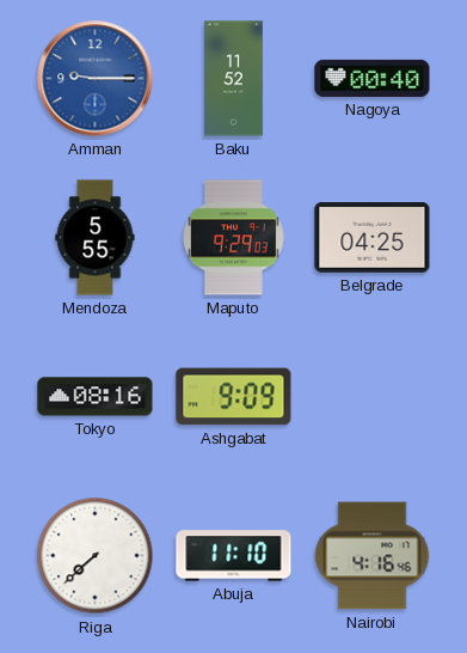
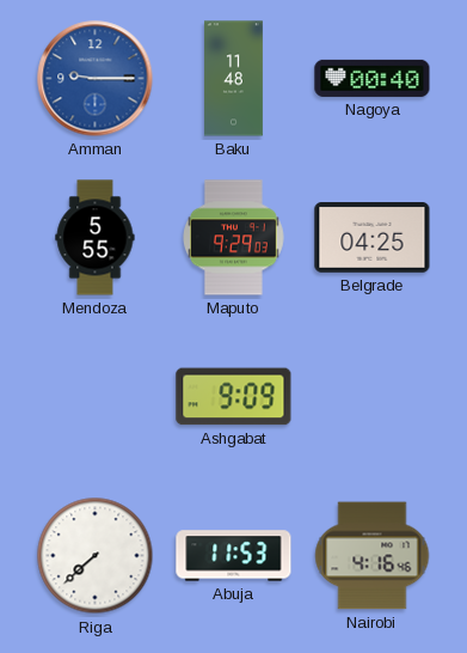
Baku: 11:52 -> 11:48 (233, 79)
Tokyo: 08:16 -> none (96, 397)
Abuja: 11:10 -> 11:53 (234, 556)
